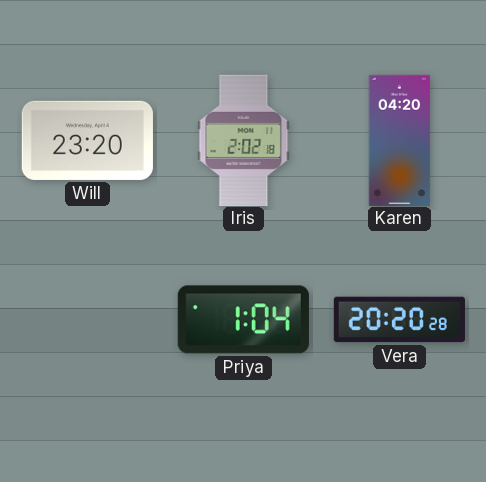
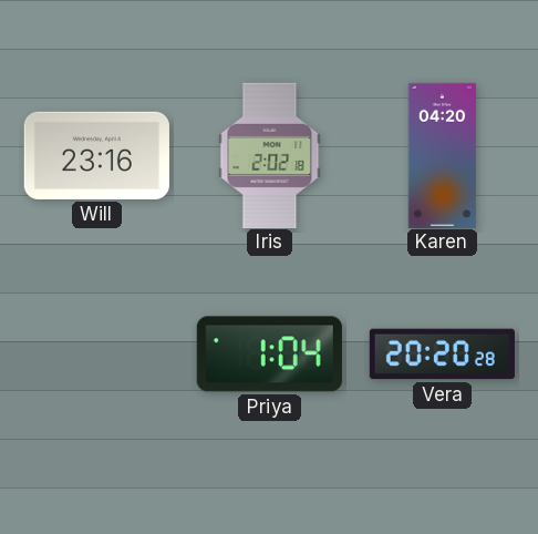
Will: 23:20 -> 23:16 (96, 155)
